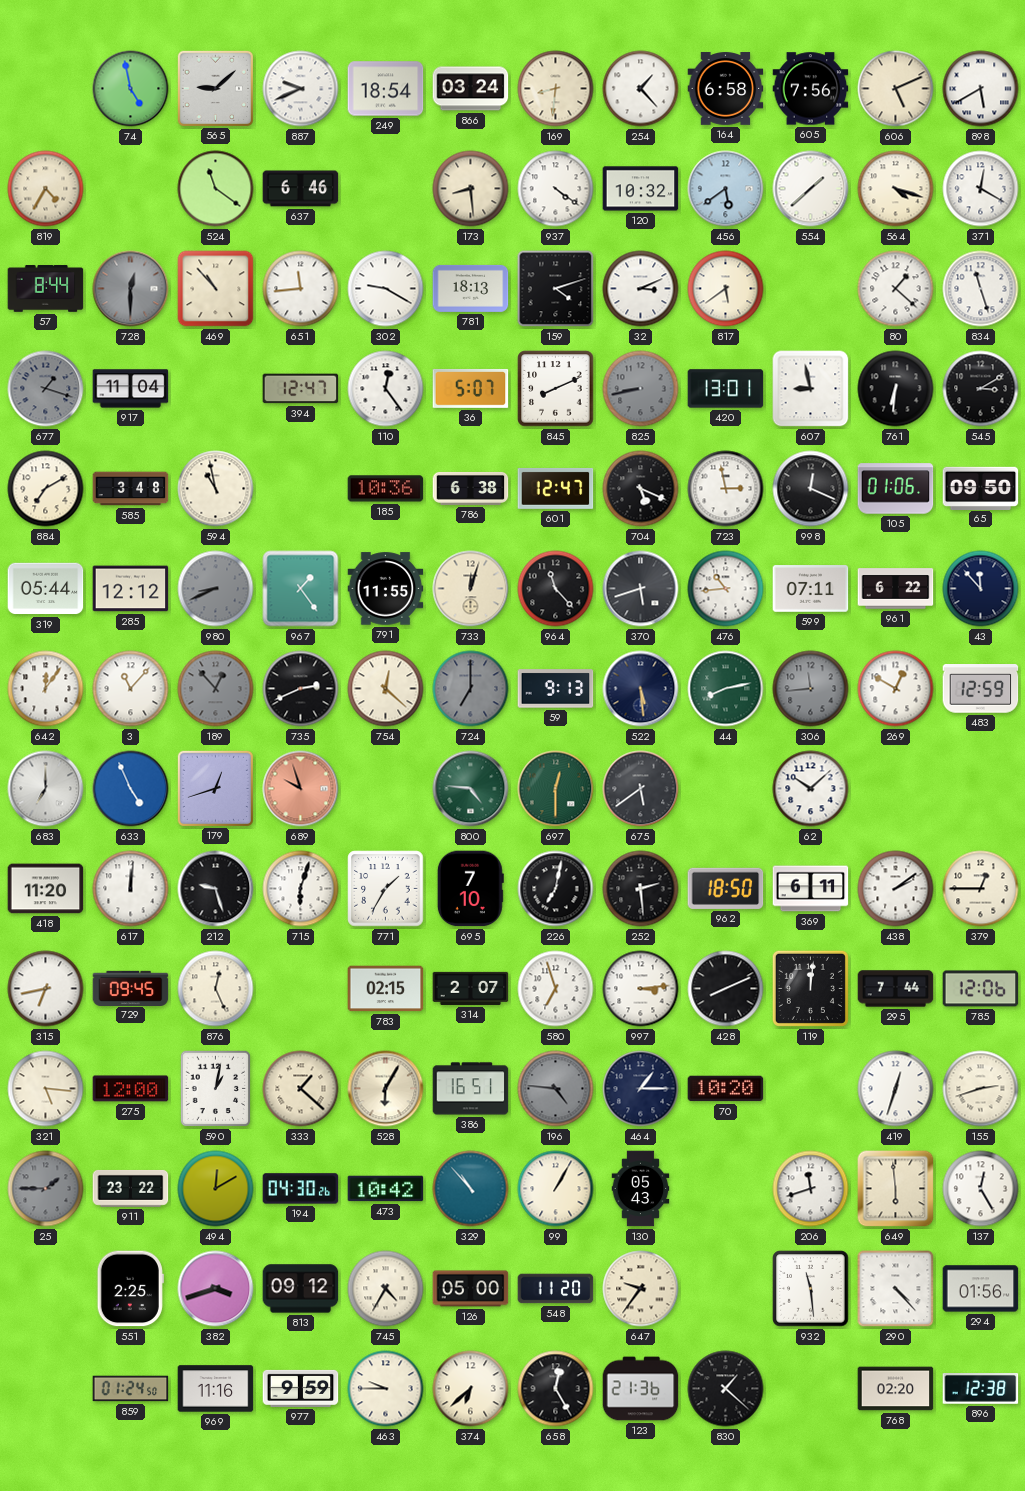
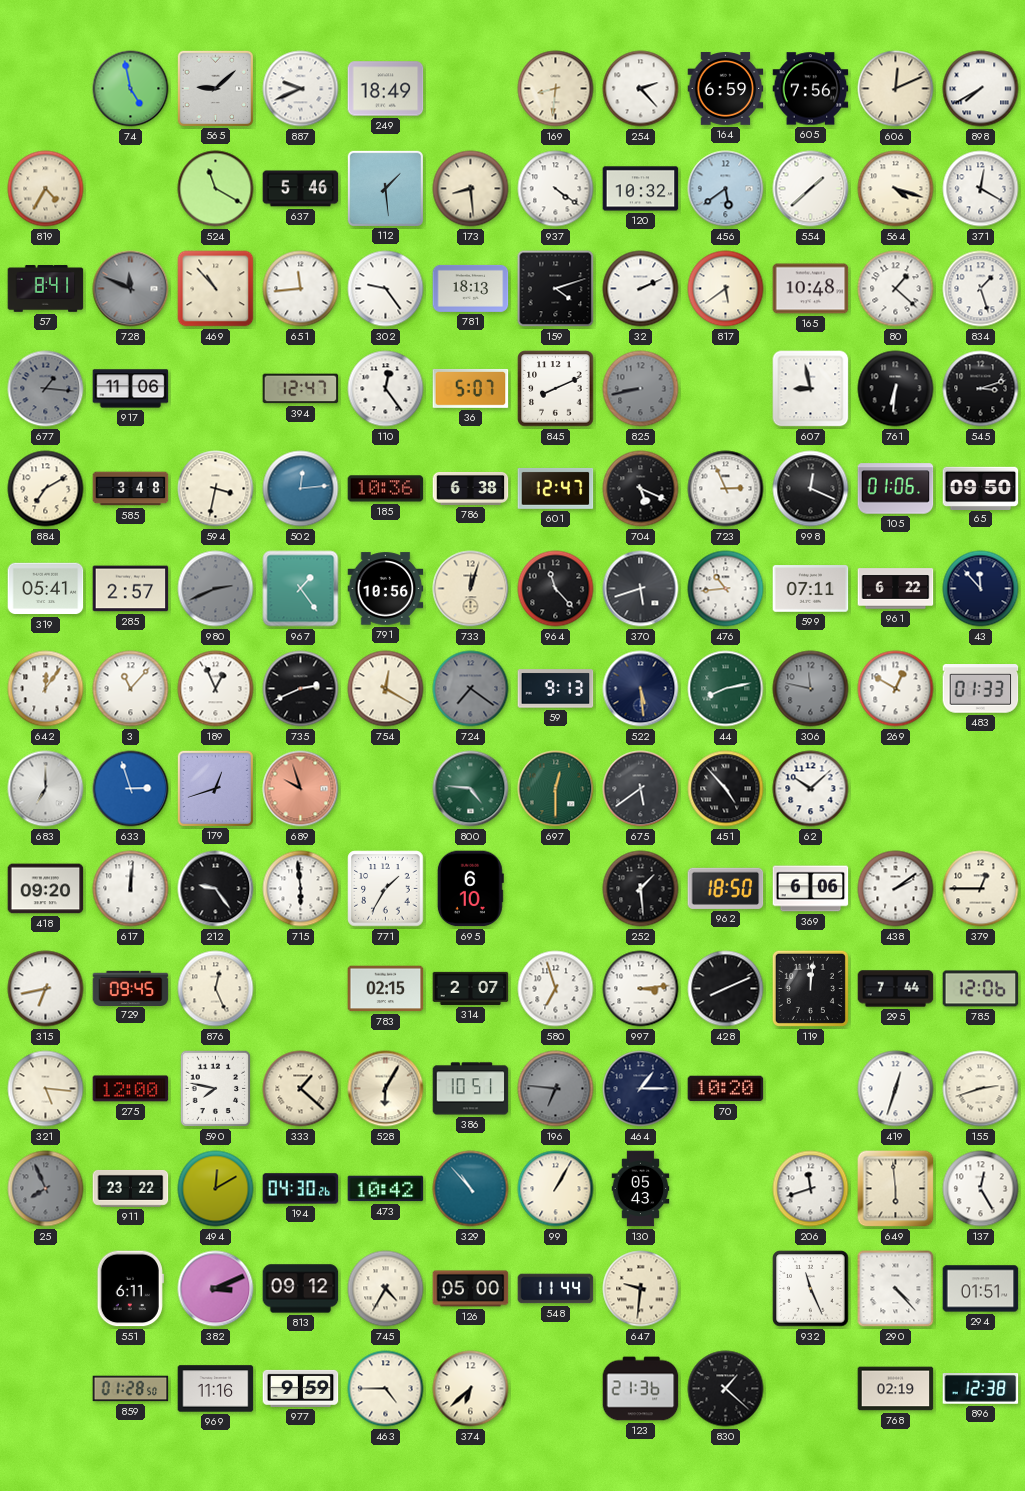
249: 18:54 -> 18:49 (386, 89)
866: 03:24 -> none (471, 89)
254: 1:23 -> 2:23 (641, 89)
164: 6:58 -> 6:59 (726, 89)
606: 5:11 -> 12:11 (896, 89)
898: 5:40 -> 7:40 (981, 89)
524: 11:21 -> 11:20 (216, 189)
637: 6:46 -> 5:46 (301, 189)
112: none -> 1:29 (385, 188)
57: 8:44 -> 8:41 (46, 289)
728: 12:30 -> 11:49 (131, 289)
302: 9:20 -> 9:24 (386, 289)
32: 3:11 -> 2:11 (641, 289)
165: none -> 10:48 (811, 289)
834: 11:27 -> 1:27 (981, 289)
677: 1:18 -> 1:16 (46, 389)
917: 11:04 -> 11:06 (131, 389)
420: 13:01 -> none (726, 389)
545: 3:10 -> 3:12 (981, 389)
594: 10:58 -> 3:32 (216, 489)
502: none -> 12:14 (301, 489)
723: 2:58 -> 2:56 (726, 489)
319: 05:44 -> 05:41 (46, 589)
285: 12:12 -> 2:57 (131, 589)
980: 8:41 -> 2:41 (216, 589)
791: 11:55 -> 10:56 (386, 589)
189: 12:53 -> 12:56 (216, 689)
189 dial: grey -> white (216, 689)
754: 12:22 -> 12:20 (386, 689)
724: 7:00 -> 7:21 (471, 689)
306: 11:44 -> 11:47 (811, 689)
483: 12:59 -> 01:33 (981, 689)
633: 4:56 -> 2:57 (131, 789)
451: none -> 4:53 (726, 789)
418: 11:20 -> 09:20 (46, 889)
212: 9:27 -> 9:24 (216, 889)
715: 6:03 -> 5:59 (301, 889)
695: 7:10 -> 6:10 (470, 889)
226: 7:02 -> none (556, 889)
252: 2:29 -> 1:29 (641, 889)
369: 6:11 -> 6:06 (811, 889)
590: 1:02 -> 7:47 (216, 1089)
386: 16:51 -> 10:51 (471, 1089)
196: 4:46 -> 6:46 (556, 1089)
25: 1:45 -> 7:56 (46, 1189)
551: 2:25 -> 6:11 (130, 1289)
382: 3:42 -> 3:11 (216, 1289)
548: 11:20 -> 11:44 (556, 1289)
647: 9:36 -> 9:31 (641, 1289)
932: 11:29 -> 11:26 (811, 1289)
294: 01:56 -> 01:51 (981, 1289)
859: 01:24 -> 01:28 (131, 1389)
463: 9:45 -> 4:45 (386, 1389)
658: 12:25 -> none (556, 1389)
768: 02:20 -> 02:19 (896, 1389)
